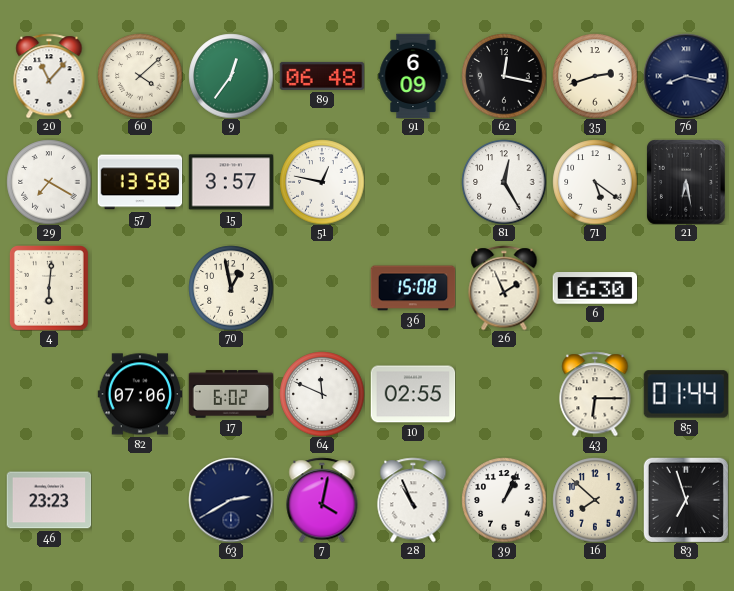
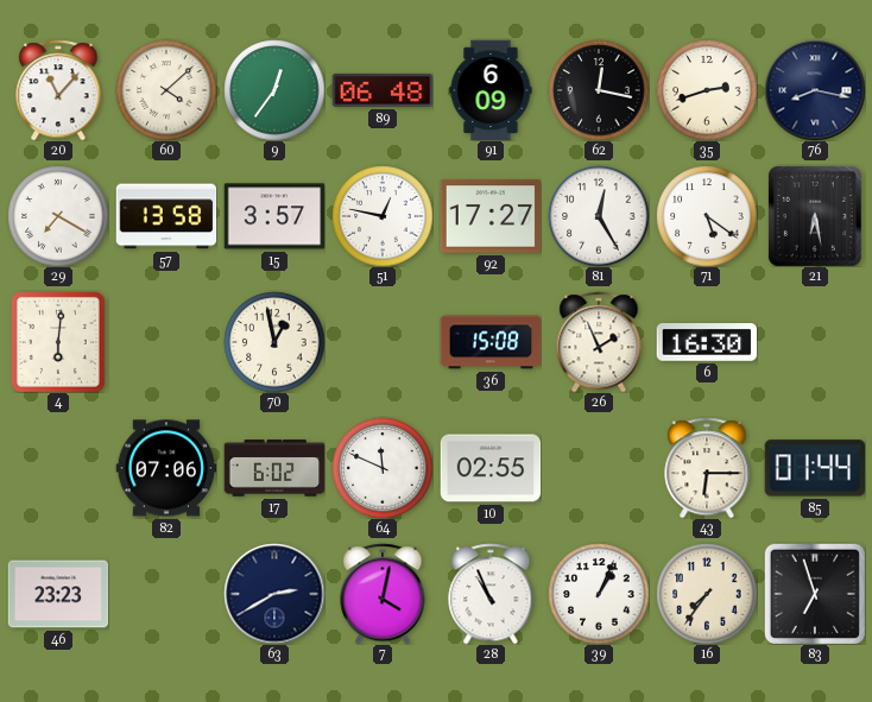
92: none -> 17:27 (491, 216)
16: 7:52 -> 7:36 (707, 594)
